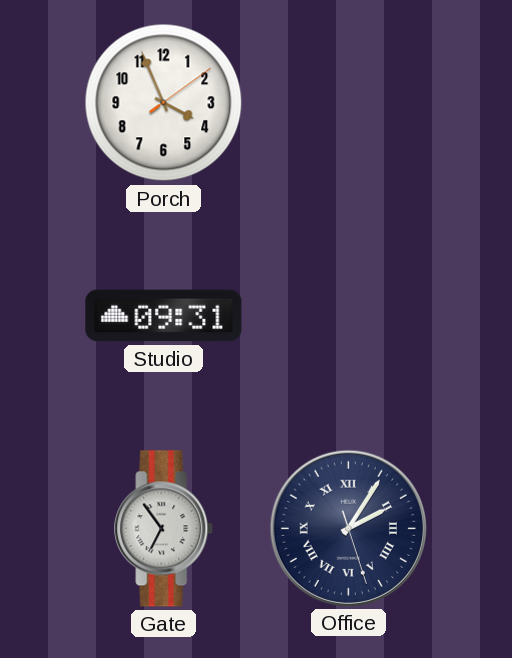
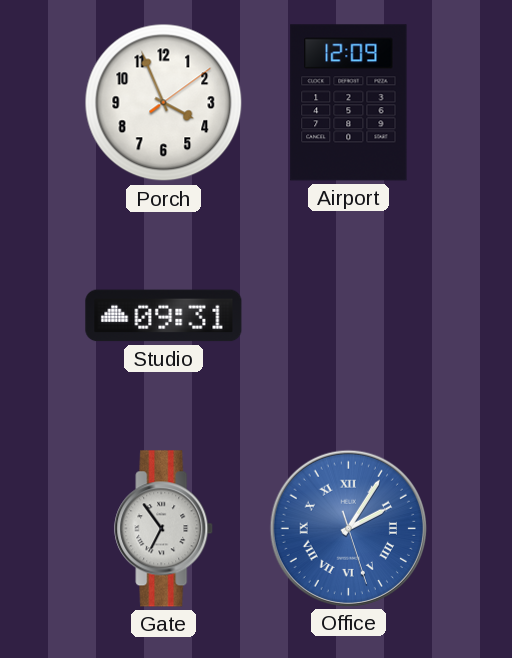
Airport: none -> 12:09 (349, 103)
Office dial: navy -> blue (348, 528)
